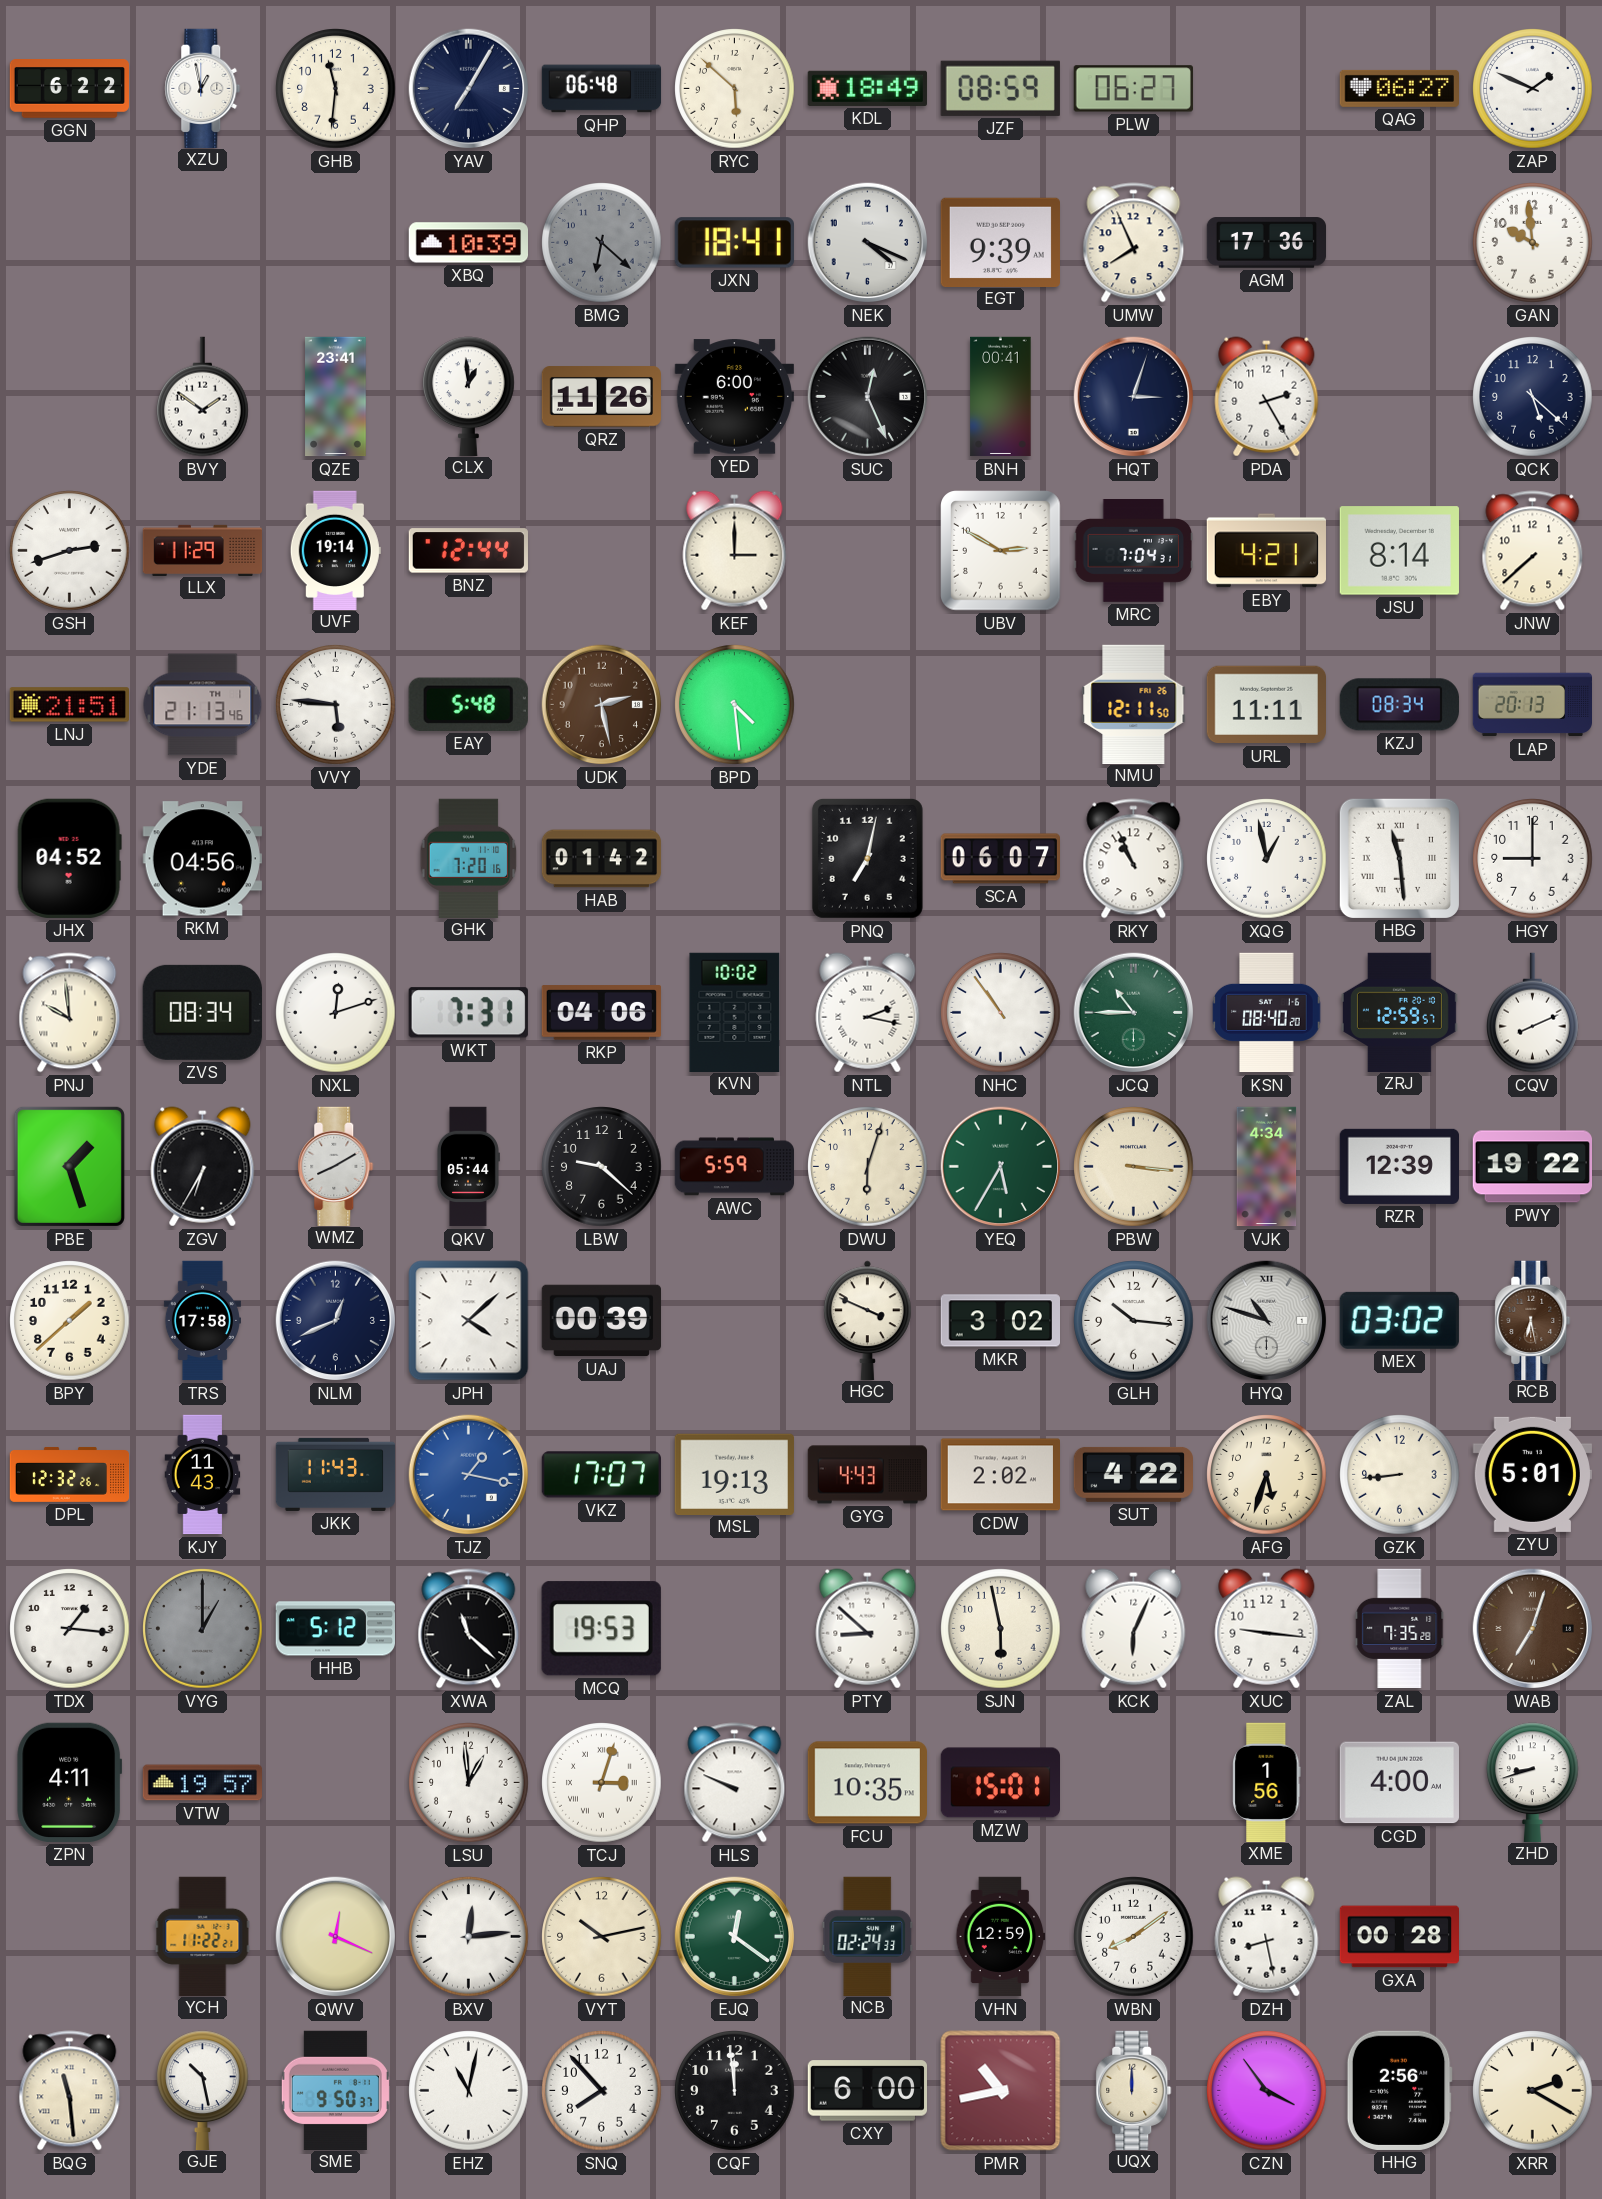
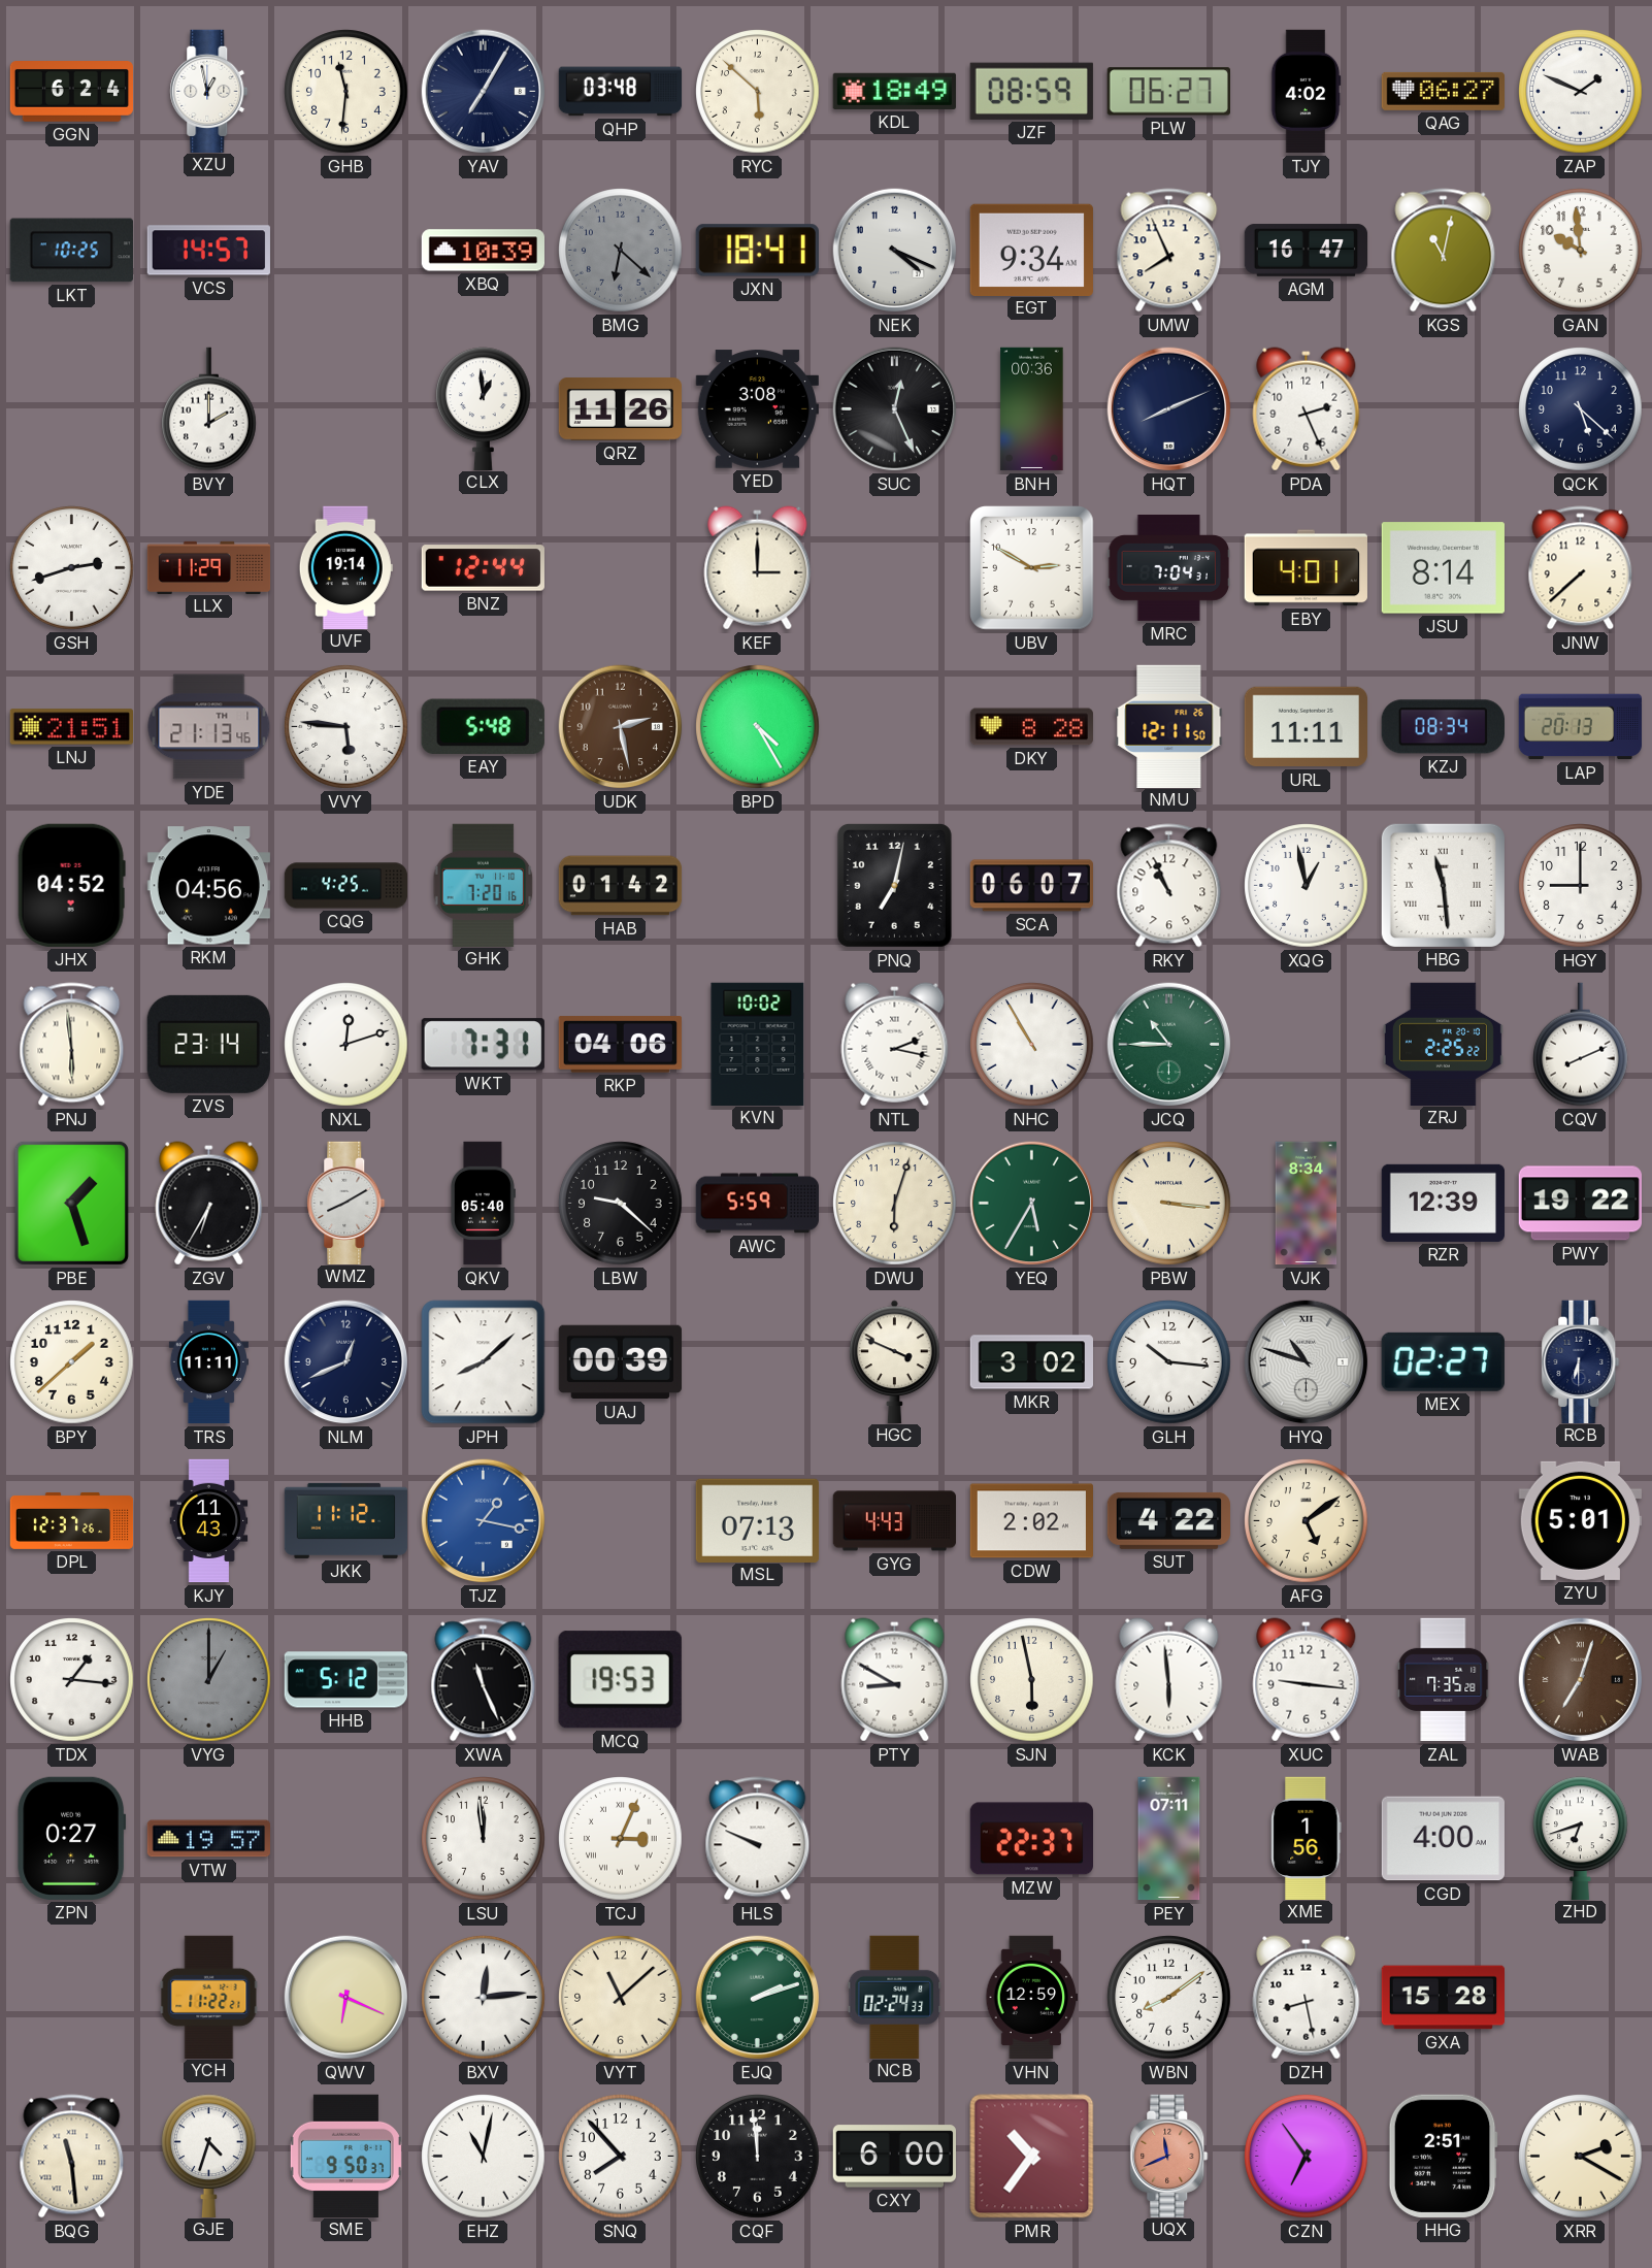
GGN: 6:22 -> 6:24 (72, 92)
QHP: 06:48 -> 03:48 (621, 92)
TJY: none -> 4:02 (1306, 92)
LKT: none -> 10:25 (71, 251)
VCS: none -> 14:57 (208, 251)
EGT: 9:39 -> 9:34 (1031, 250)
AGM: 17:36 -> 16:47 (1307, 251)
KGS: none -> 11:02 (1444, 251)
BVY: 1:51 -> 2:00 (209, 409)
QZE: 23:41 -> none (336, 397)
YED: 6:00 -> 3:08 (757, 409)
BNH: 00:41 -> 00:36 (1032, 409)
HQT: 3:03 -> 8:11 (1169, 409)
PDA: 2:25 -> 2:26 (1307, 409)
EBY: 4:21 -> 4:01 (1306, 568)
BPD: 4:29 -> 4:25 (758, 727)
DKY: none -> 8:28 (1031, 727)
CQG: none -> 4:25 (346, 886)
PNJ: 9:59 -> 5:59 (72, 1045)
ZVS: 08:34 -> 23:14 (208, 1044)
NHC: 10:54 -> 10:55 (1032, 1045)
KSN: 08:40 -> none (1267, 1013)
ZRJ: 12:59 -> 2:25 (1443, 1044)
QKV: 05:44 -> 05:40 (483, 1204)
VJK: 4:34 -> 8:34 (1307, 1204)
TRS: 17:58 -> 11:11 (208, 1362)
JPH: 4:08 -> 8:08 (484, 1362)
MEX: 03:02 -> 02:27 (1443, 1361)
RCB: 6:28 -> 6:30 (1581, 1361)
RCB dial: brown -> navy (1581, 1361)
DPL: 12:32 -> 12:37 (72, 1521)
JKK: 11:43 -> 11:12 (346, 1520)
VKZ: 17:07 -> none (601, 1475)
MSL: 19:13 -> 07:13 (757, 1520)
AFG: 5:33 -> 5:09 (1307, 1521)
GZK: 8:44 -> none (1400, 1475)
XWA: 11:22 -> 11:26 (484, 1680)
PTY: 8:52 -> 8:50 (895, 1680)
KCK: 6:04 -> 5:59 (1169, 1680)
ZPN: 4:11 -> 0:27 (72, 1838)
LSU: 12:59 -> 11:59 (484, 1839)
TCJ: 3:03 -> 3:04 (621, 1839)
FCU: 10:35 -> none (867, 1783)
MZW: 15:01 -> 22:37 (1031, 1839)
PEY: none -> 07:11 (1169, 1839)
ZHD: 8:42 -> 6:42 (1581, 1838)
QWV: 12:19 -> 6:19 (346, 1998)
VYT: 10:13 -> 11:08 (621, 1998)
EJQ: 12:21 -> 2:12 (758, 1998)
GXA: 00:28 -> 15:28 (1443, 1998)
GJE: 10:28 -> 4:33 (209, 2156)
PMR: 10:43 -> 10:36 (1032, 2157)
UQX: 12:00 -> 11:41 (1169, 2156)
UQX dial: cream -> salmon (1169, 2156)
CZN: 3:54 -> 6:54 (1307, 2157)
HHG: 2:56 -> 2:51 (1443, 2156)
